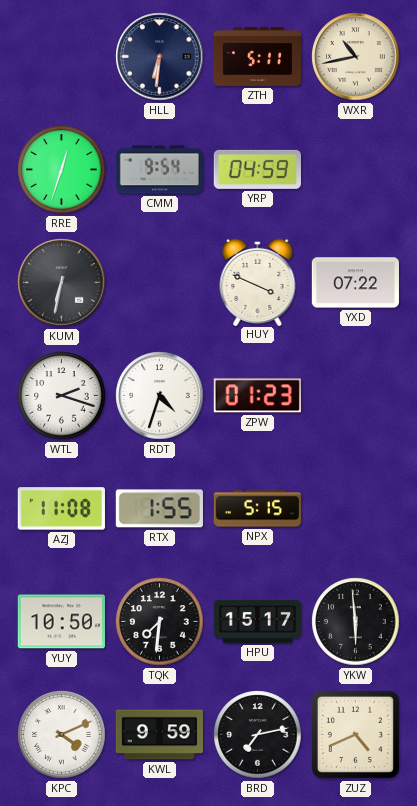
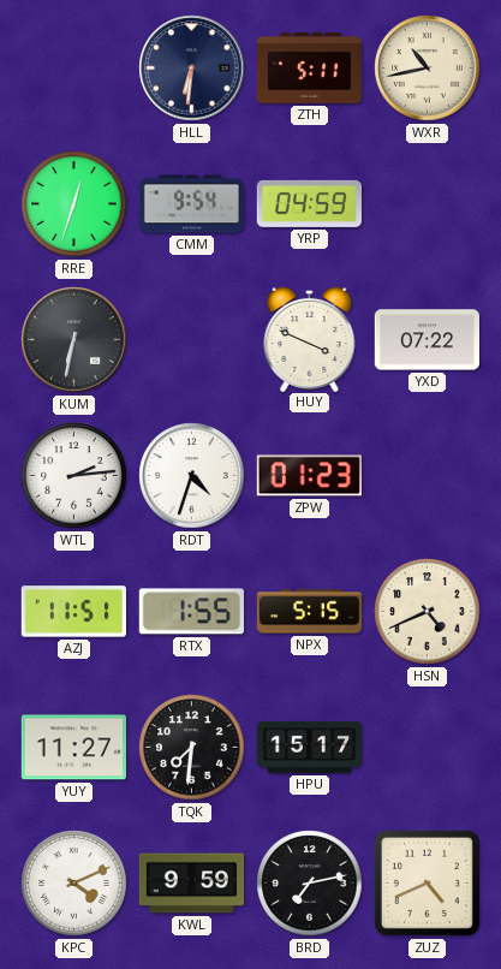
WTL: 2:18 -> 2:14 (74, 476)
AZJ: 11:08 -> 11:51 (73, 612)
HSN: none -> 4:41 (428, 612)
YUY: 10:50 -> 11:27 (73, 748)
YKW: 5:59 -> none (356, 622)
